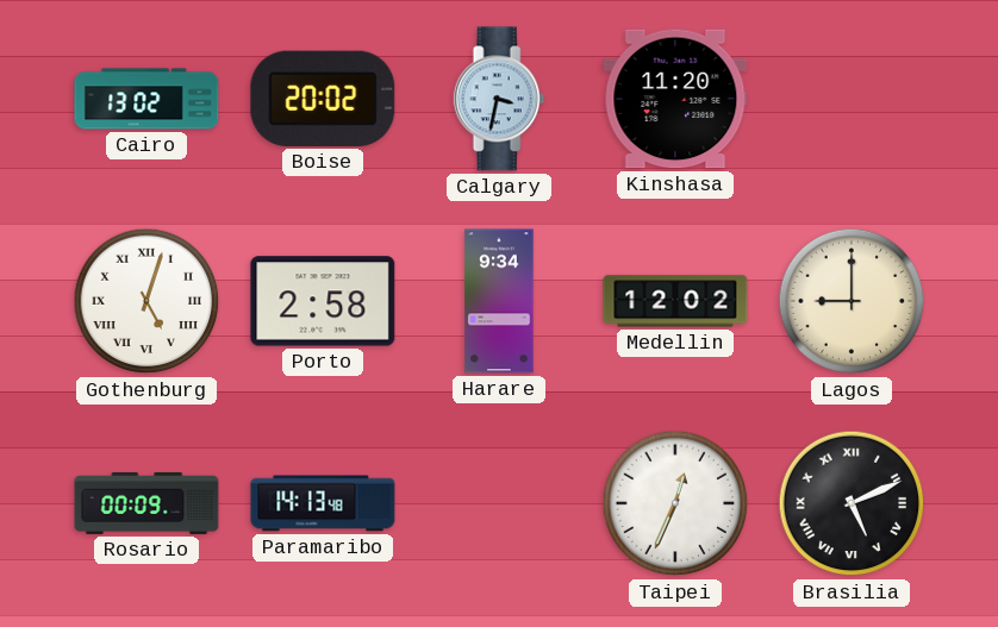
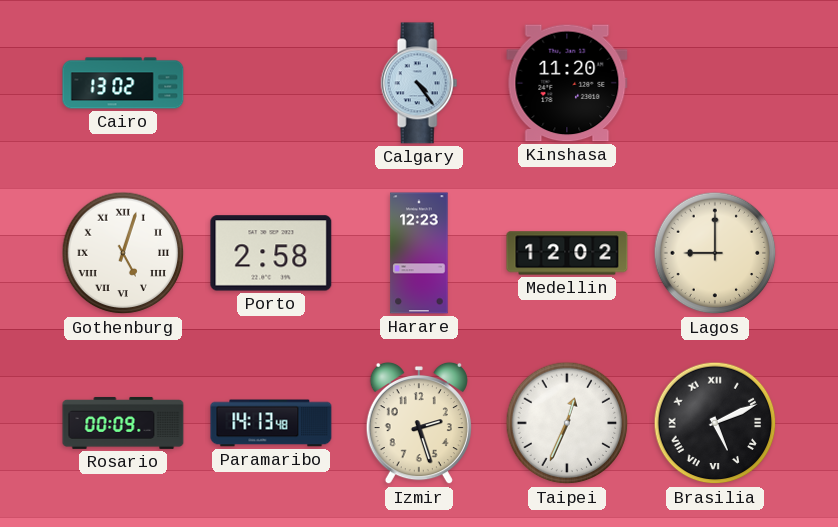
Boise: 20:02 -> none (323, 99)
Calgary: 3:32 -> 4:24 (419, 83)
Harare: 9:34 -> 12:23 (419, 253)
Izmir: none -> 2:27 (419, 423)
